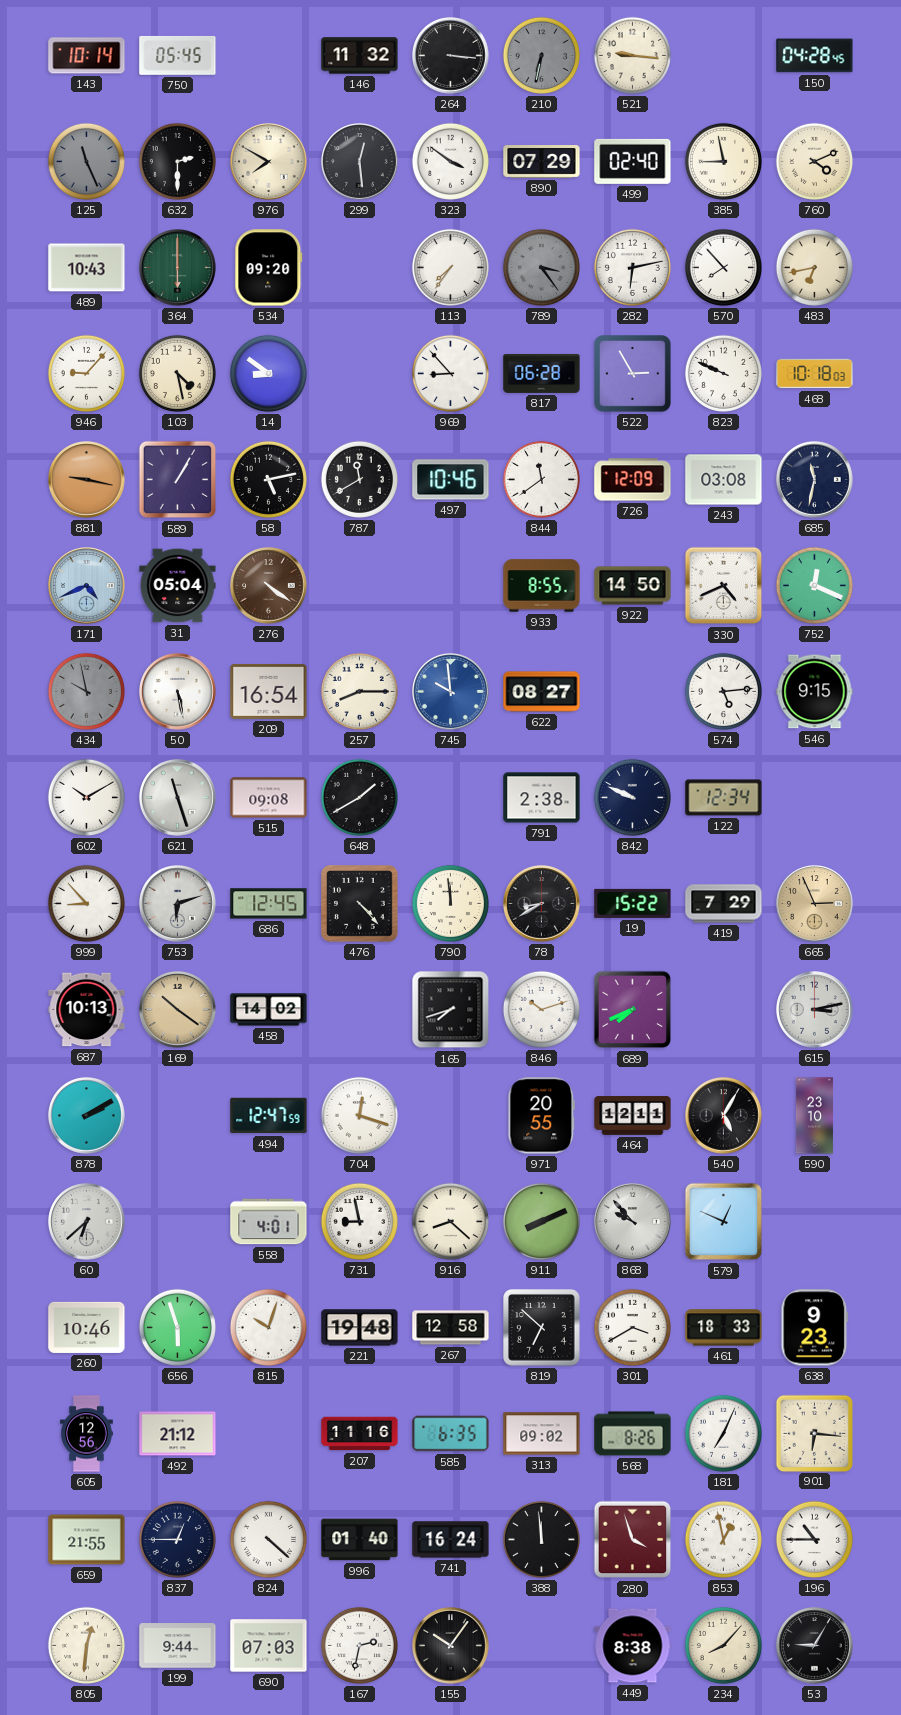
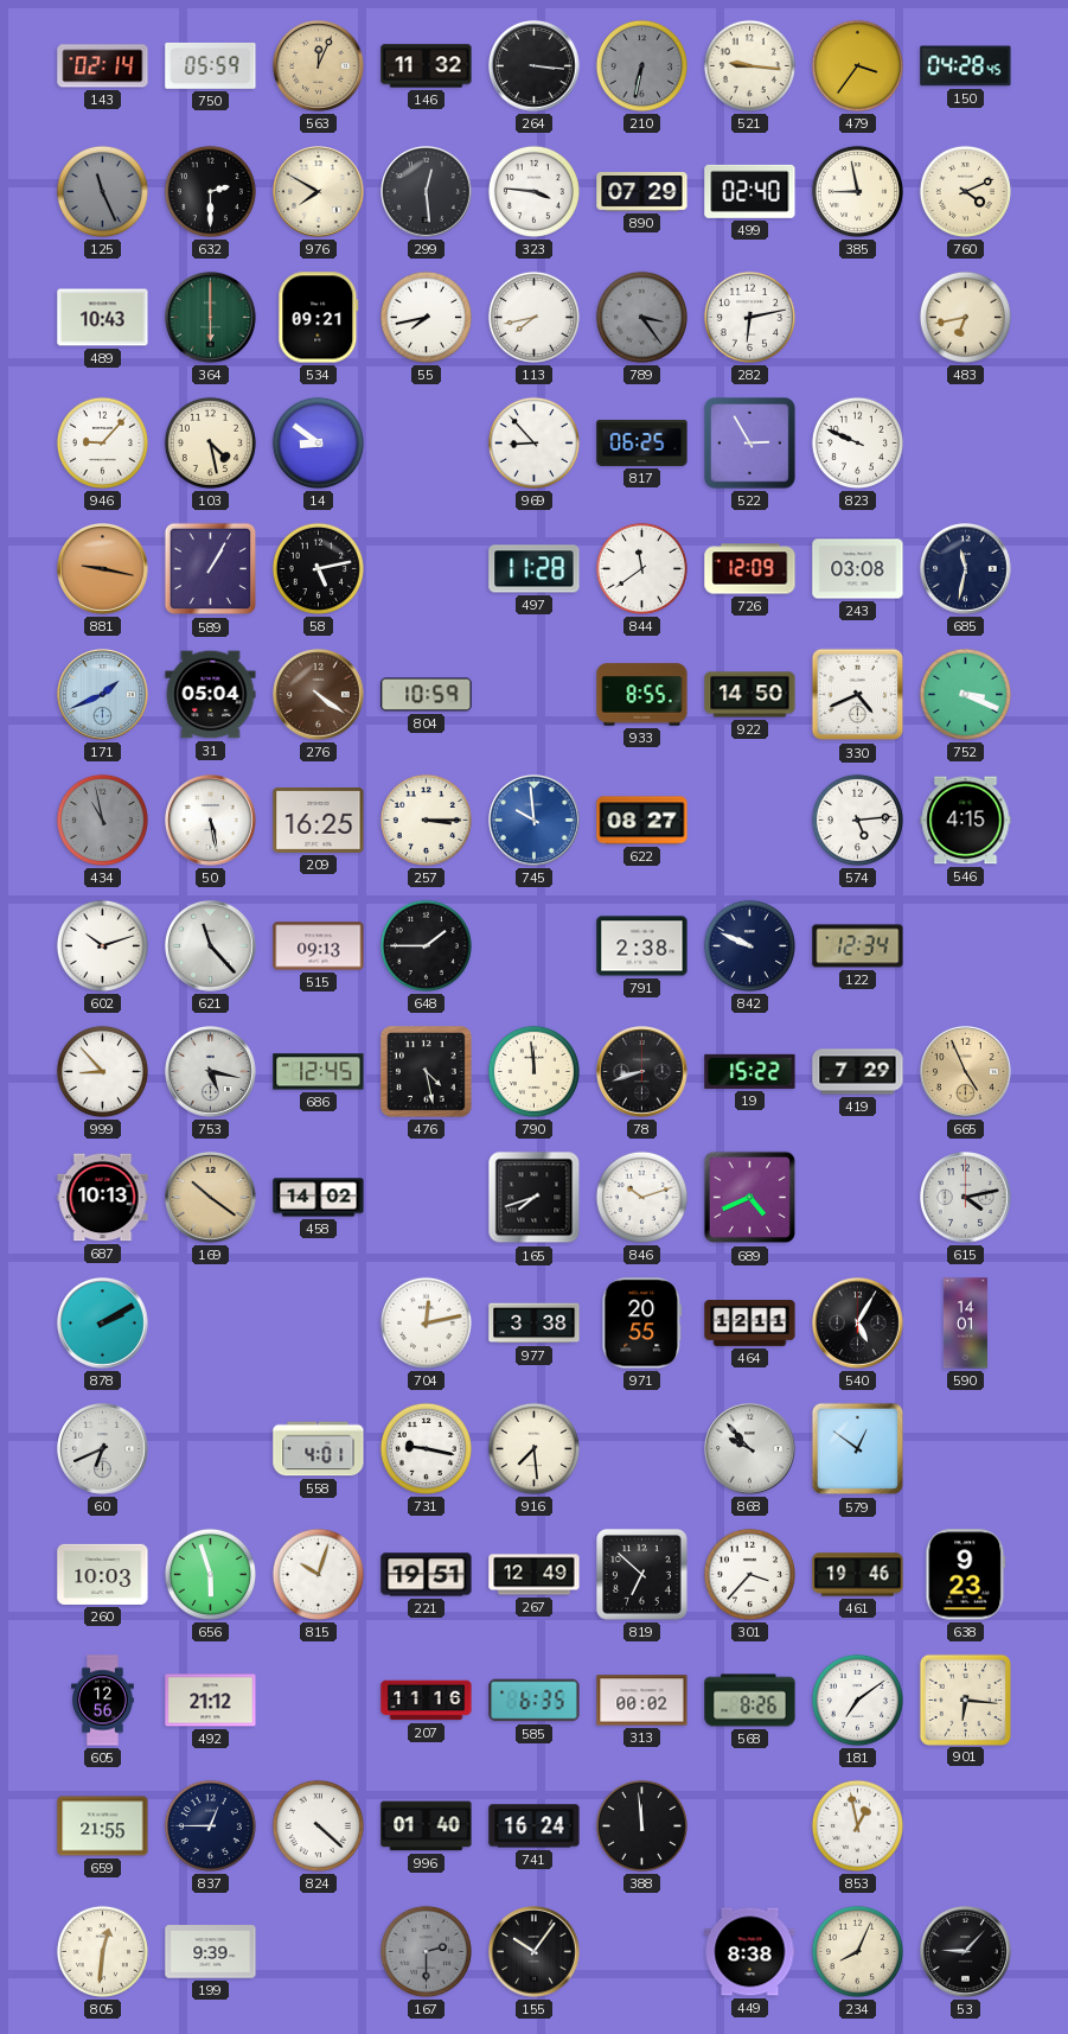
143: 10:14 -> 02:14 (103, 66)
750: 05:45 -> 05:59 (211, 65)
563: none -> 12:04 (319, 66)
479: none -> 3:36 (857, 65)
323: 3:51 -> 3:46 (533, 191)
534: 09:20 -> 09:21 (319, 318)
55: none -> 7:43 (426, 317)
113: 7:36 -> 7:43 (533, 317)
570: 7:53 -> none (723, 267)
817: 06:28 -> 06:25 (642, 442)
468: 10:18 -> none (815, 374)
787: 11:40 -> none (359, 479)
497: 10:46 -> 11:28 (535, 569)
171: 4:41 -> 1:41 (103, 695)
804: none -> 10:59 (427, 695)
752: 12:19 -> 3:19 (965, 694)
434: 9:58 -> 10:58 (102, 820)
209: 16:54 -> 16:25 (319, 820)
257: 8:15 -> 3:15 (426, 820)
546: 9:15 -> 4:15 (966, 821)
602: 10:10 -> 10:12 (102, 945)
621: 11:27 -> 11:23 (211, 946)
515: 09:08 -> 09:13 (319, 946)
648: 1:40 -> 1:45 (426, 945)
753: 6:12 -> 5:17 (211, 1072)
476: 4:23 -> 4:28 (427, 1072)
78: 8:40 -> 8:42 (642, 1072)
665: 2:56 -> 4:56 (966, 1072)
689: 7:41 -> 4:41 (750, 1198)
615: 3:13 -> 4:13 (966, 1198)
494: 12:47 -> none (269, 1116)
704: 12:18 -> 12:13 (426, 1322)
977: none -> 3:38 (535, 1324)
590: 23:10 -> 14:01 (965, 1324)
60: 6:38 -> 6:41 (103, 1449)
731: 8:58 -> 9:17 (426, 1448)
916: 8:22 -> 7:29 (533, 1448)
911: 8:11 -> none (541, 1221)
579: 12:49 -> 12:51 (858, 1449)
260: 10:46 -> 10:03 (103, 1574)
221: 19:48 -> 19:51 (427, 1575)
267: 12:58 -> 12:49 (535, 1575)
301: 3:40 -> 3:37 (749, 1574)
461: 18:33 -> 19:46 (858, 1575)
313: 09:02 -> 00:02 (642, 1701)
181: 7:04 -> 7:09 (857, 1700)
280: 3:57 -> none (633, 1540)
196: 10:45 -> none (814, 1539)
199: 9:44 -> 9:39 (211, 1952)
690: 07:03 -> none (269, 1646)
167: 2:32 -> 2:30 (426, 1951)
167 dial: white -> grey (426, 1951)
234: 8:07 -> 8:04 (857, 1951)
53: 9:05 -> 9:07 (966, 1952)
